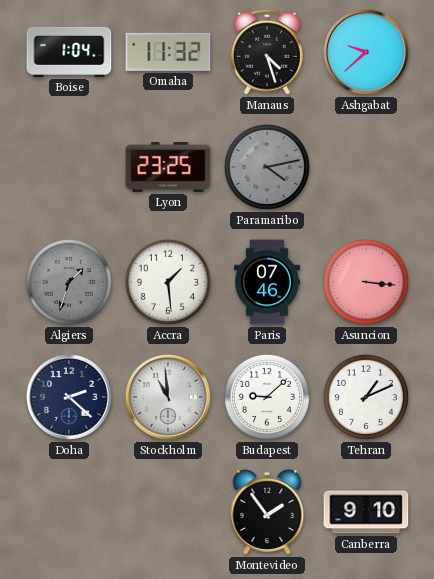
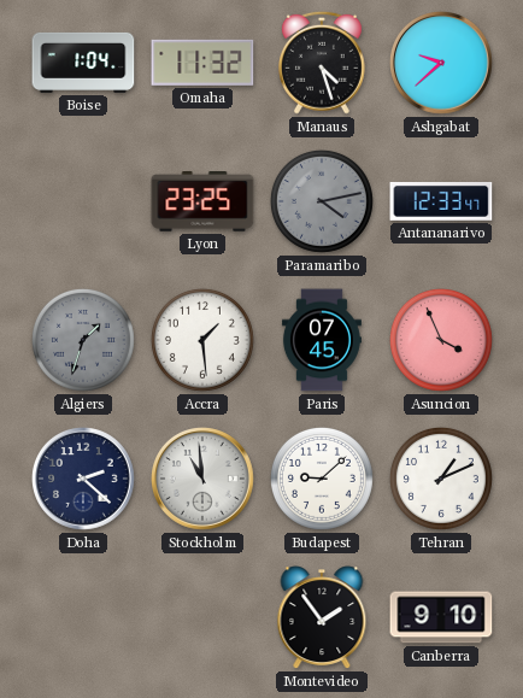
Antananarivo: none -> 12:33 (441, 201)
Paris: 07:46 -> 07:45 (322, 340)
Asuncion: 3:16 -> 3:56 (441, 340)
